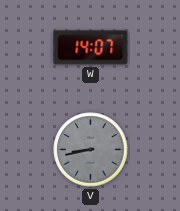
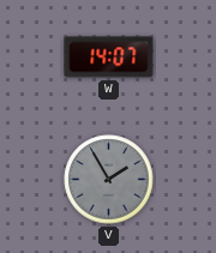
V: 8:43 -> 1:55 (109, 180)
